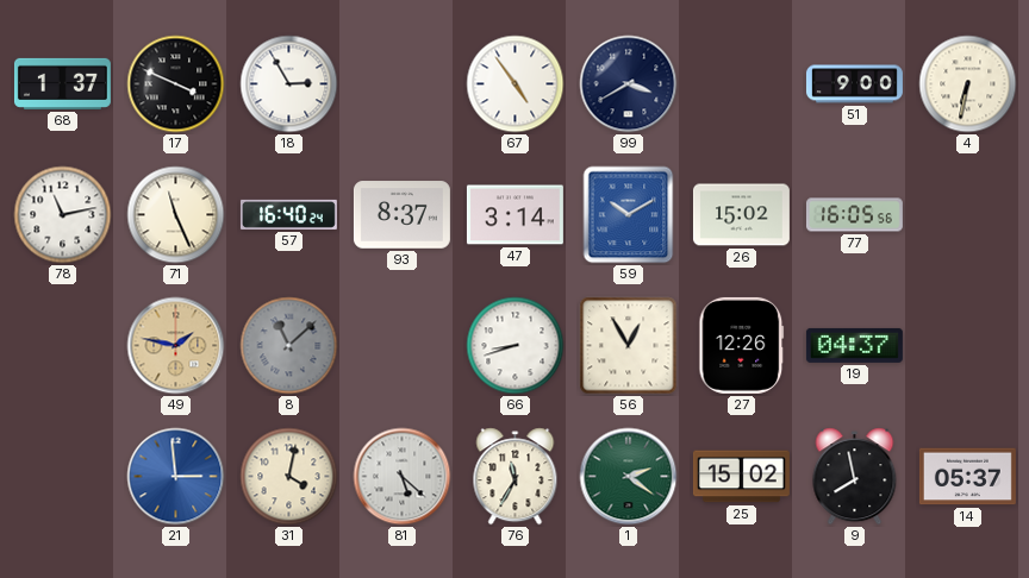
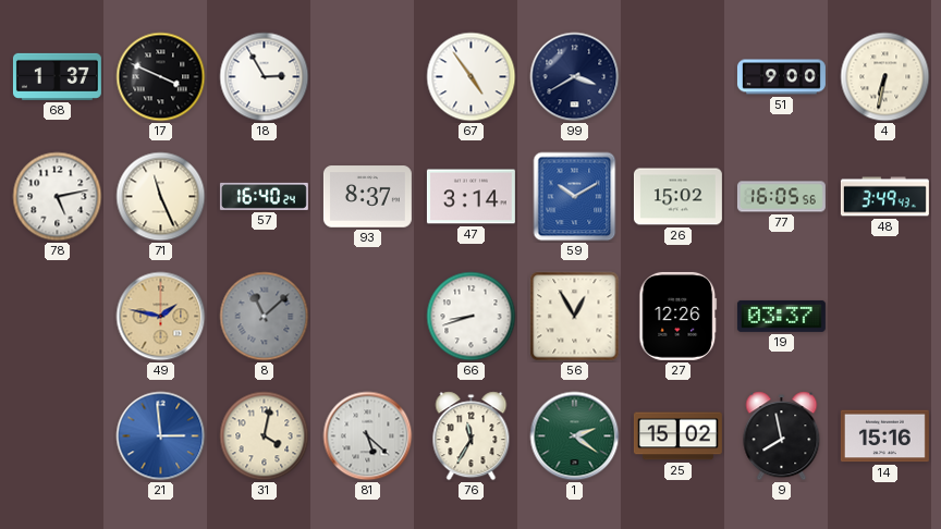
78: 11:13 -> 5:13 (58, 197)
48: none -> 3:49 (884, 197)
19: 04:37 -> 03:37 (781, 316)
14: 05:37 -> 15:16 (884, 436)
